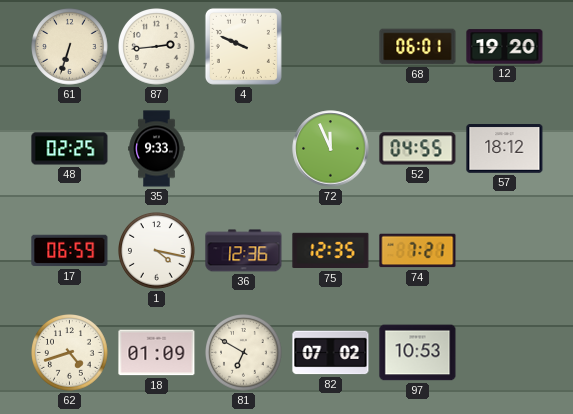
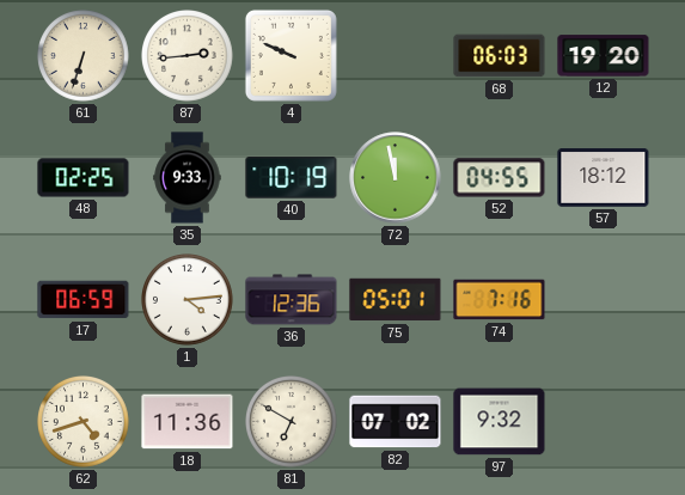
68: 06:01 -> 06:03 (500, 56)
40: none -> 10:19 (292, 178)
72: 11:56 -> 11:58 (396, 178)
1: 4:17 -> 4:14 (188, 300)
75: 12:35 -> 05:01 (396, 300)
74: 7:21 -> 7:16 (500, 300)
18: 01:09 -> 11:36 (188, 422)
97: 10:53 -> 9:32 (500, 422)
